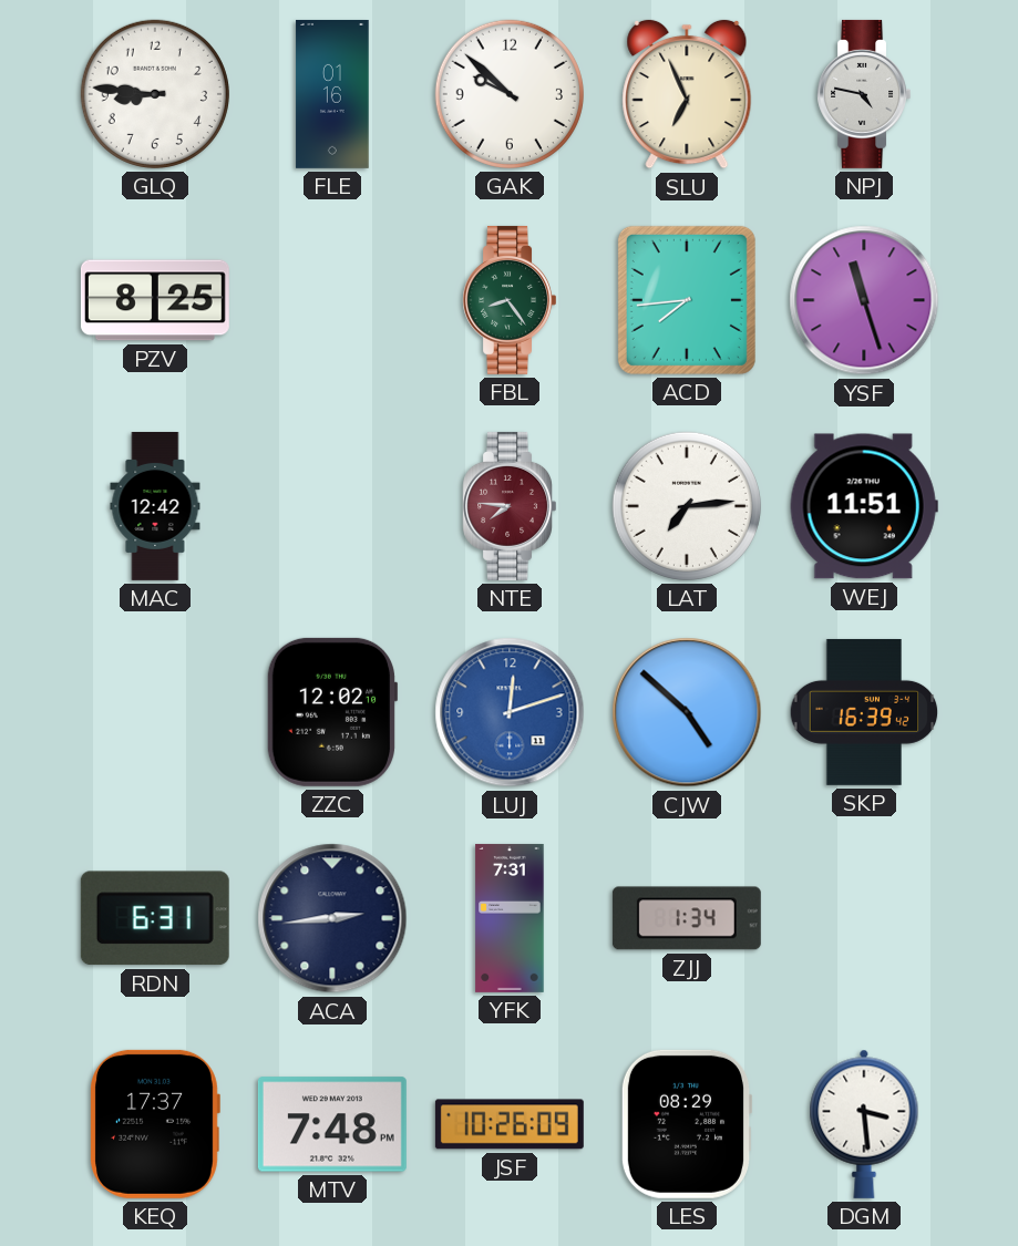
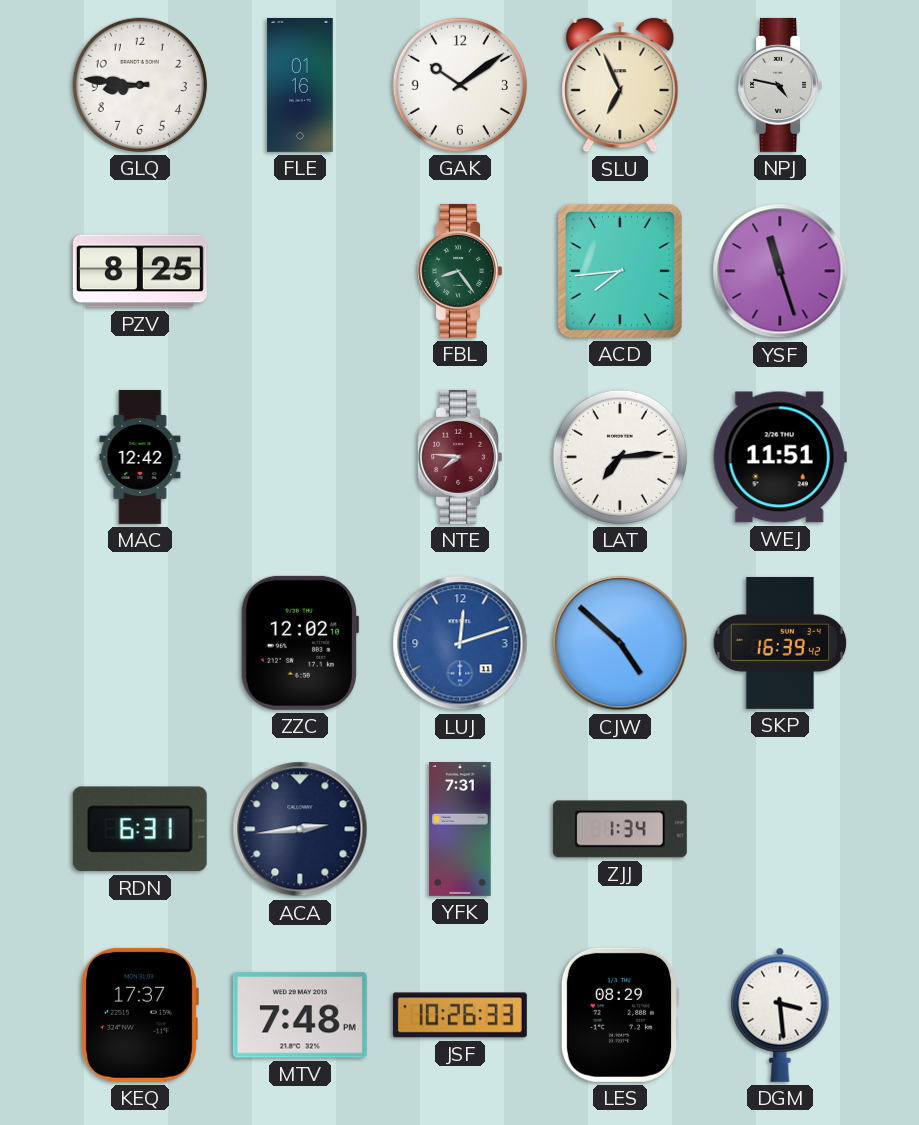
GAK: 9:52 -> 10:09 (460, 85)
JSF: 10:26:09 -> 10:26:33 (460, 1015)
